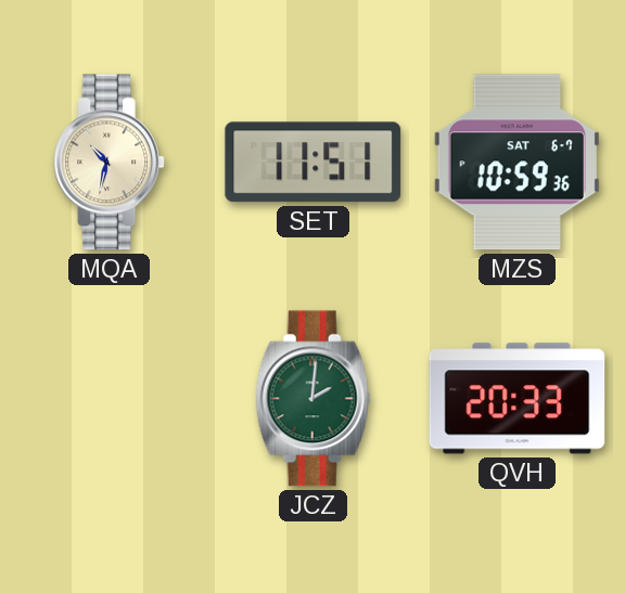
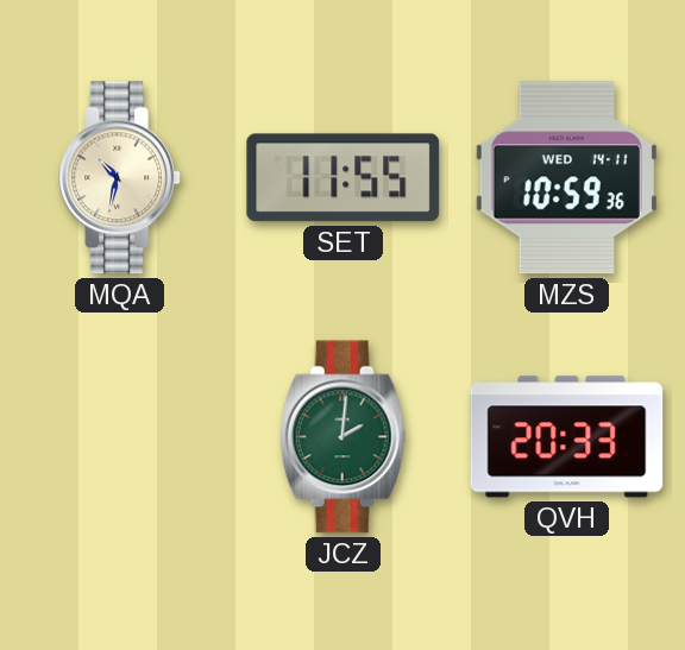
SET: 11:51 -> 11:55 (344, 178)
MZS date: SAT 6-7 -> WED 14-11 (566, 178)
